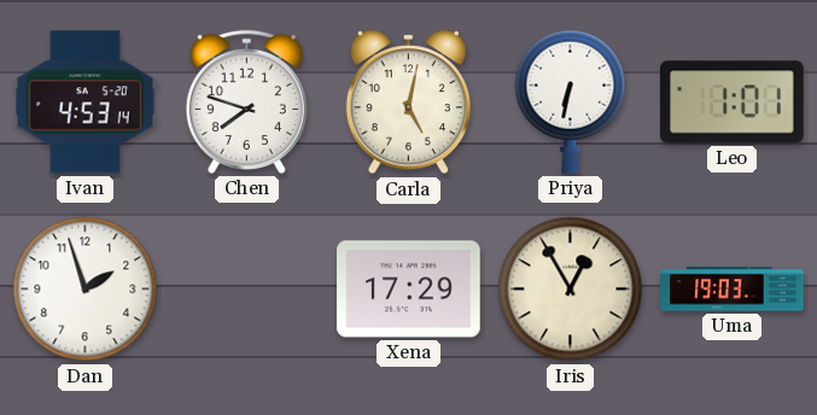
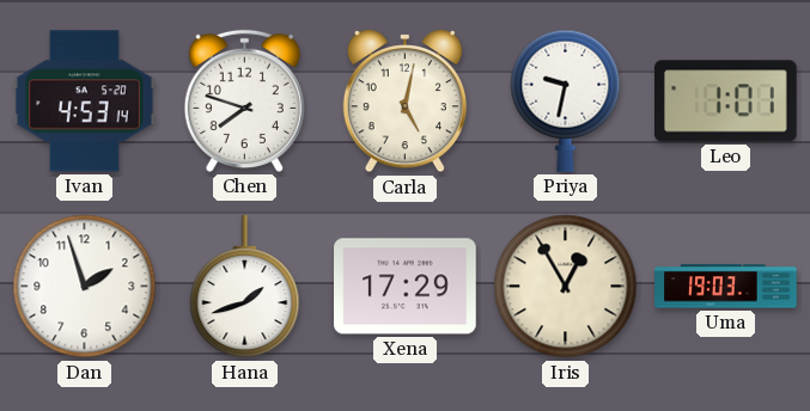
Priya: 6:32 -> 9:32 (566, 100)
Hana: none -> 1:42 (245, 287)
